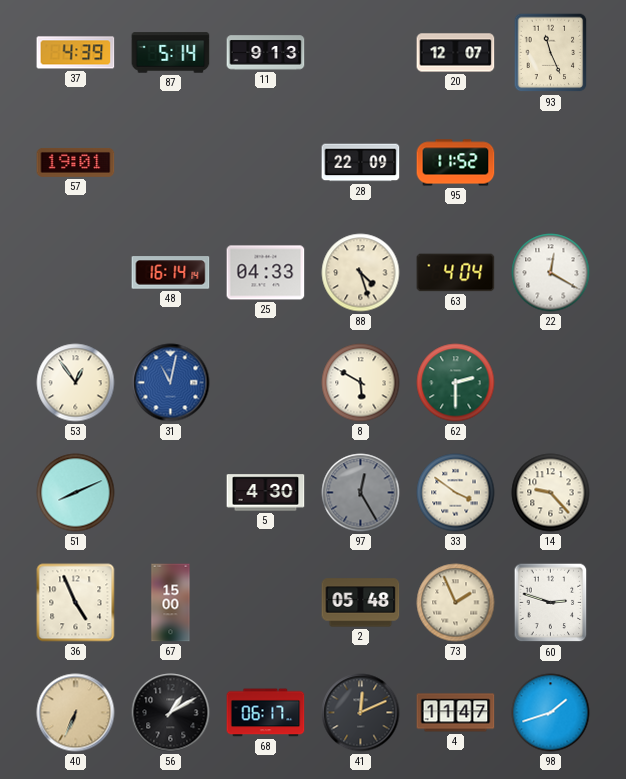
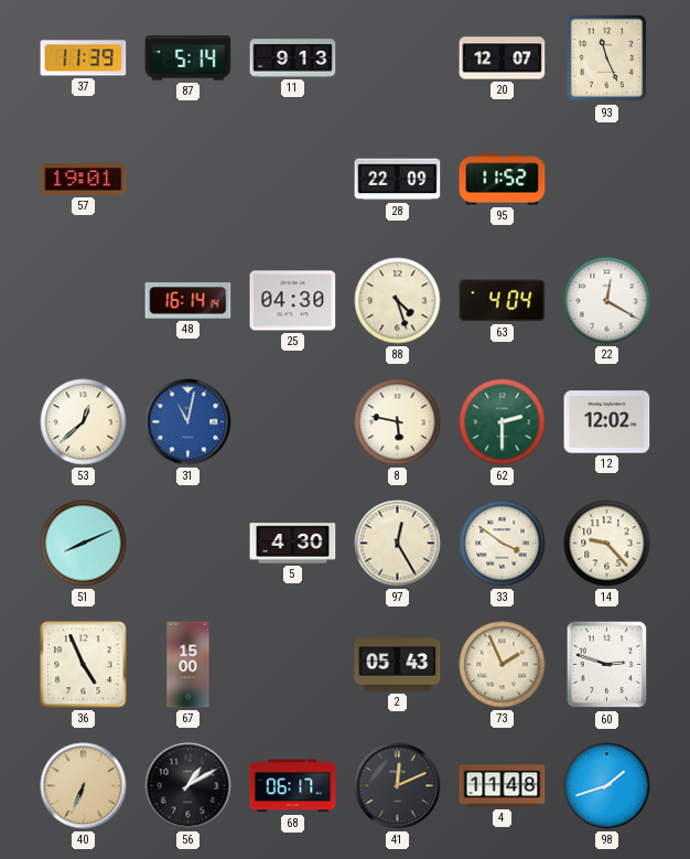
37: 4:39 -> 11:39 (84, 58)
25: 04:33 -> 04:30 (293, 301)
53: 12:54 -> 12:38 (84, 422)
8: 5:50 -> 5:47 (398, 422)
12: none -> 12:02 (607, 422)
97 dial: grey -> cream (398, 544)
2: 05:48 -> 05:43 (398, 665)
4: 11:47 -> 11:48 (503, 786)
